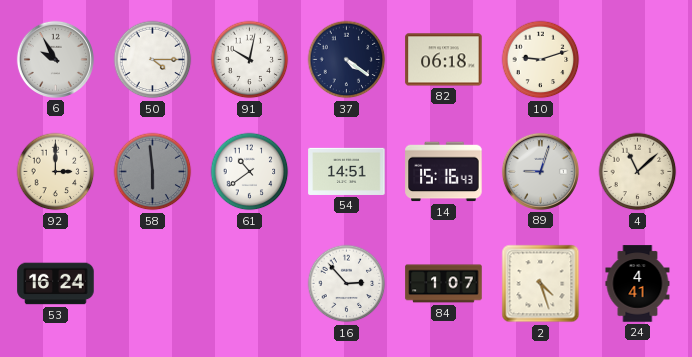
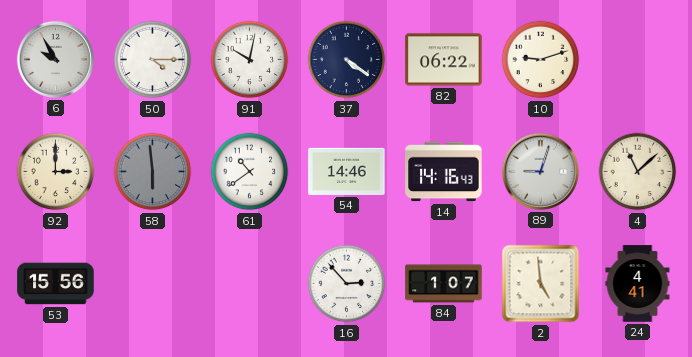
82: 06:18 -> 06:22 (444, 60)
54: 14:51 -> 14:46 (347, 171)
14: 15:16 -> 14:16 (444, 172)
53: 16:24 -> 15:56 (56, 284)
2: 4:27 -> 4:59 (541, 284)
